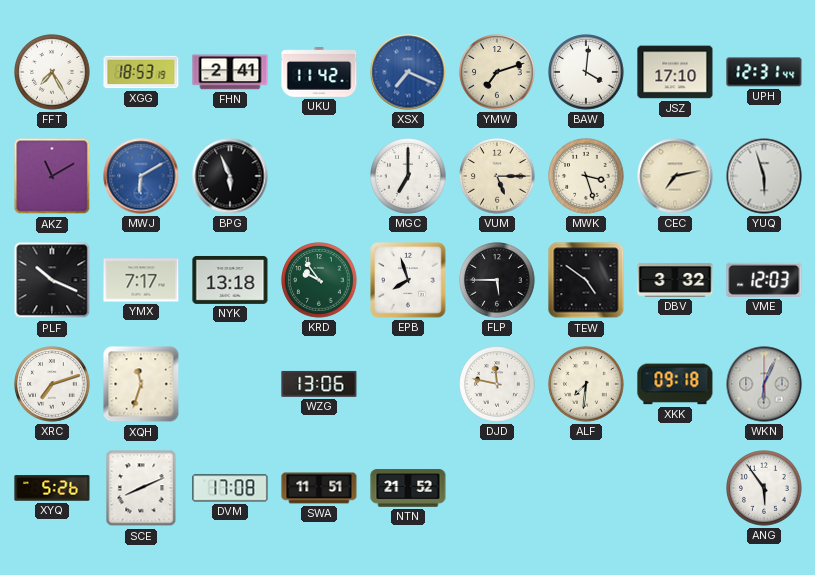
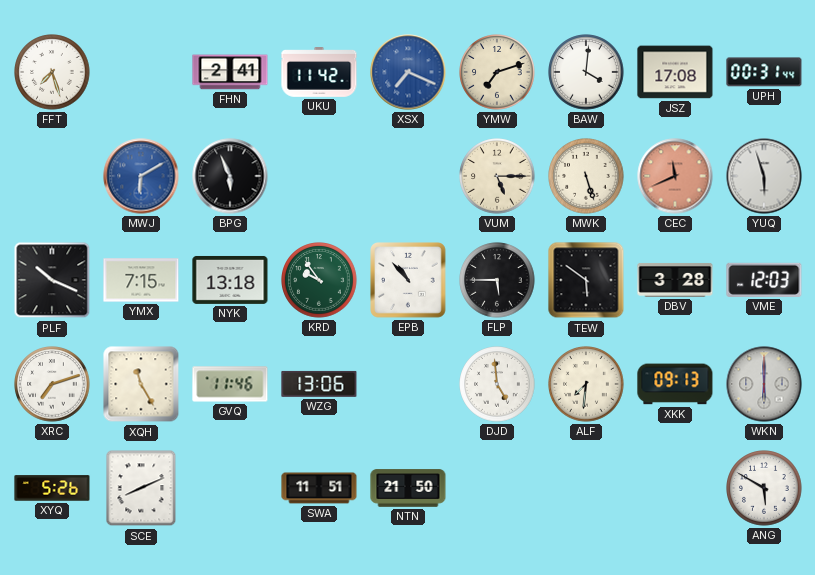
FFT: 7:25 -> 7:27 (52, 72)
XGG: 18:53 -> none (141, 72)
JSZ: 17:10 -> 17:08 (675, 72)
UPH: 12:31 -> 00:31 (764, 72)
AKZ: 11:10 -> none (52, 176)
MGC: 7:00 -> none (408, 176)
MWK: 3:27 -> 5:27 (586, 176)
CEC: 7:13 -> 11:41 (675, 176)
CEC dial: cream -> salmon (675, 176)
YMX: 7:17 -> 7:15 (141, 280)
EPB: 7:57 -> 10:53 (409, 281)
TEW: 4:51 -> 5:51 (586, 280)
DBV: 3:32 -> 3:28 (675, 280)
XQH: 11:33 -> 11:25 (141, 384)
GVQ: none -> 11:46 (230, 384)
DJD: 11:47 -> 4:59 (497, 384)
XKK: 09:18 -> 09:13 (675, 384)
WKN: 6:04 -> 6:00 (764, 384)
DVM: 17:08 -> none (230, 488)
NTN: 21:52 -> 21:50 (408, 488)
ANG: 5:54 -> 5:50 (764, 488)
